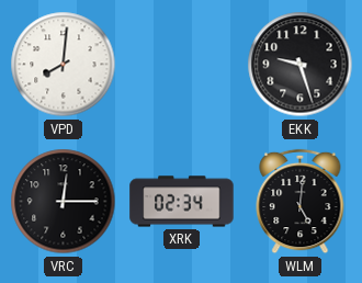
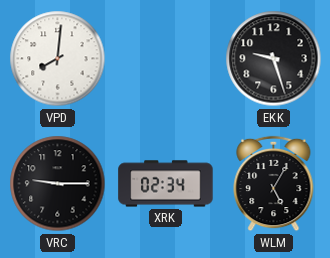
VRC: 12:15 -> 9:15 (58, 184)
WLM: 5:01 -> 5:05 (274, 184)
